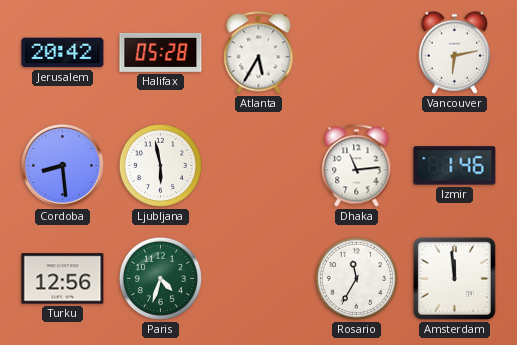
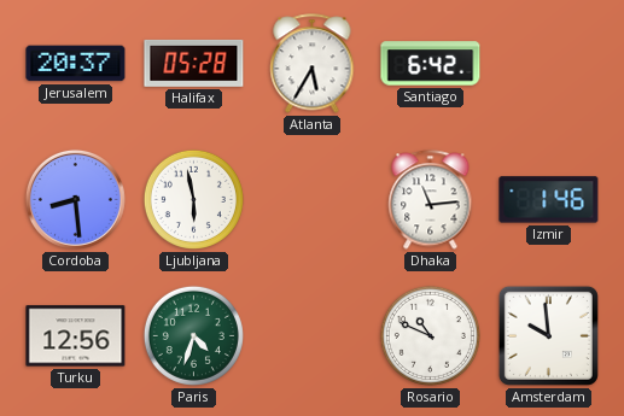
Jerusalem: 20:42 -> 20:37 (76, 64)
Santiago: none -> 6:42 (431, 64)
Vancouver: 6:13 -> none (455, 52)
Rosario: 11:35 -> 10:49 (430, 335)
Amsterdam: 11:59 -> 9:59 (548, 335)
